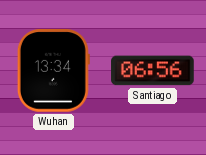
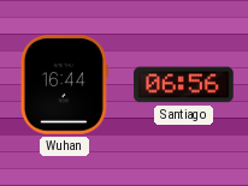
Wuhan: 13:34 -> 16:44 (64, 85)
